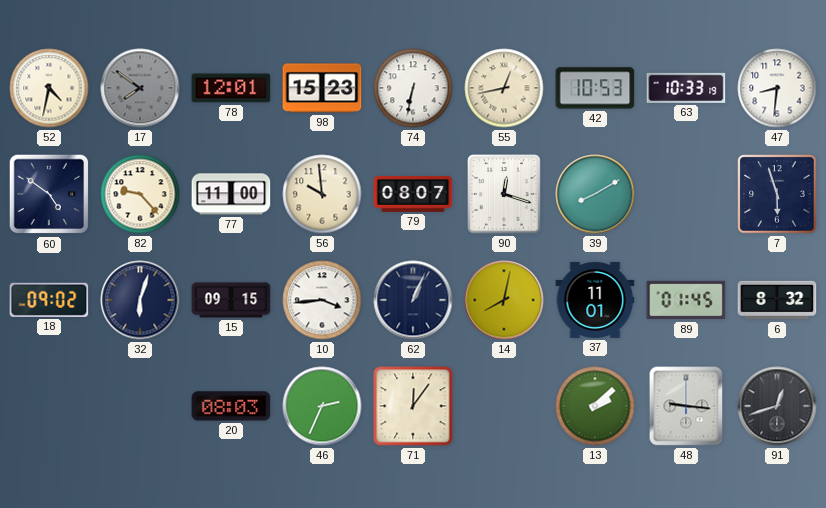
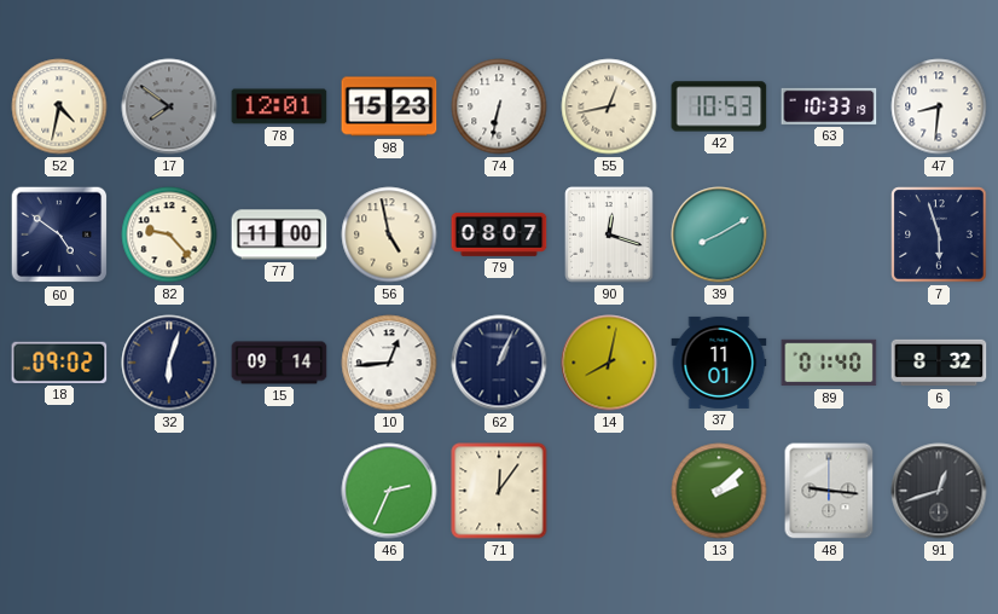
56: 9:59 -> 4:58 (389, 234)
15: 09:15 -> 09:14 (279, 363)
10: 3:44 -> 12:44 (389, 363)
89: 01:45 -> 01:40 (829, 363)
20: 08:03 -> none (231, 406)
